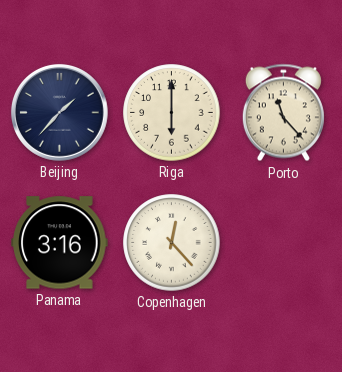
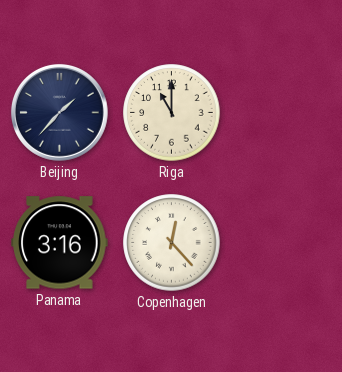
Riga: 6:00 -> 11:00 (172, 113)
Porto: 11:23 -> none (283, 113)
